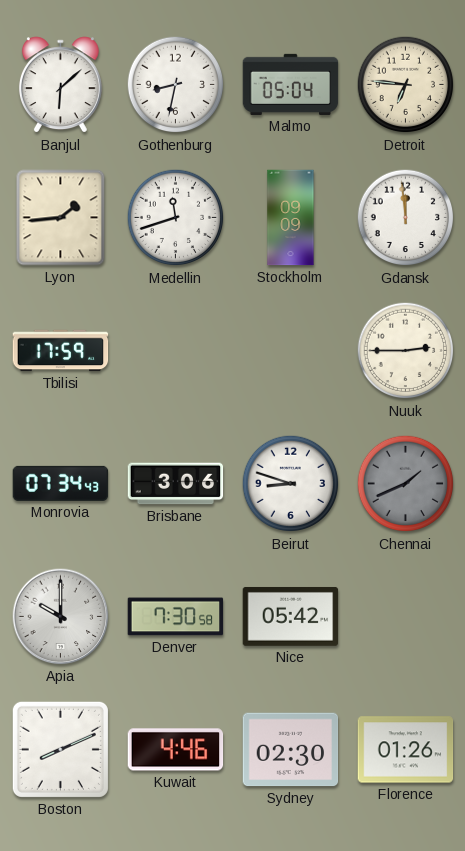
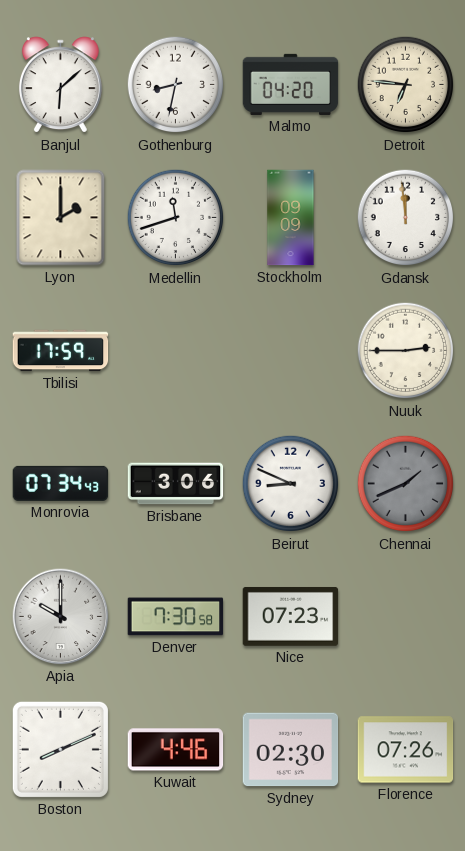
Malmo: 05:04 -> 04:20 (291, 84)
Lyon: 1:44 -> 2:00 (61, 218)
Beirut: 8:48 -> 8:49 (291, 484)
Nice: 05:42 -> 07:23 (291, 617)
Florence: 01:26 -> 07:26 (406, 750)
